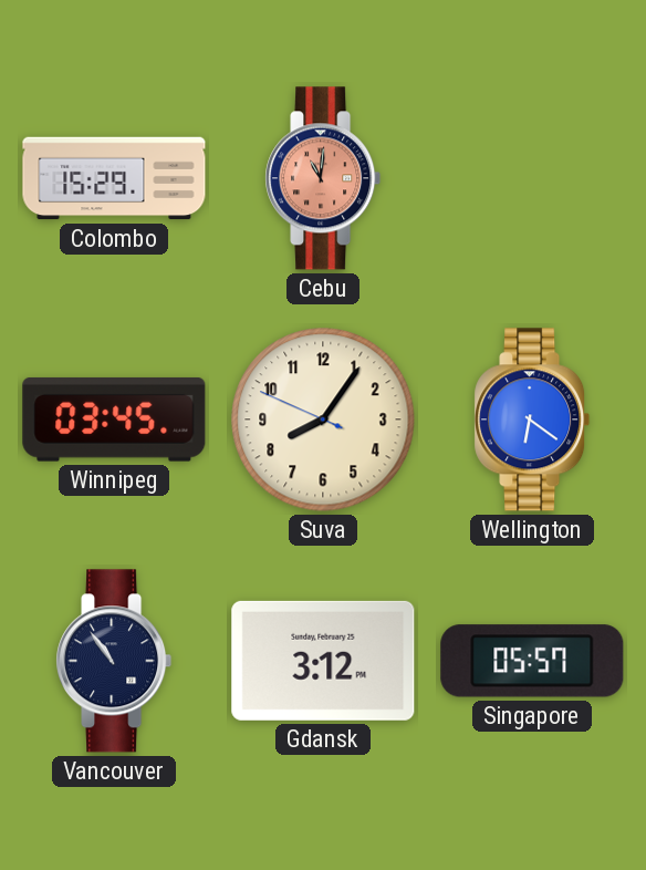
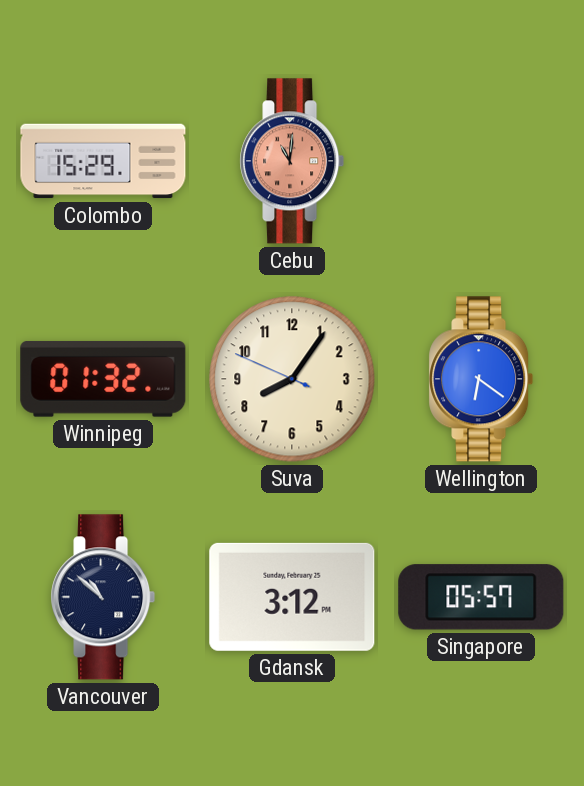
Winnipeg: 03:45 -> 01:32 (103, 379)
Vancouver: 10:54 -> 10:52 (103, 597)
